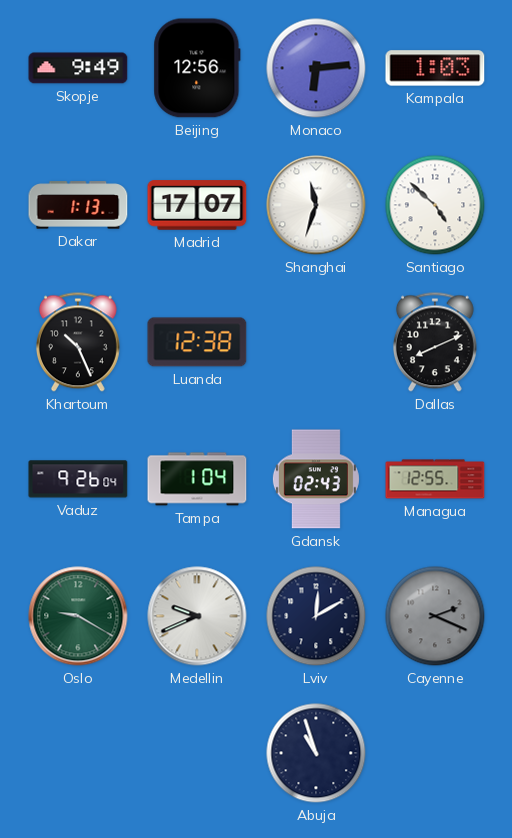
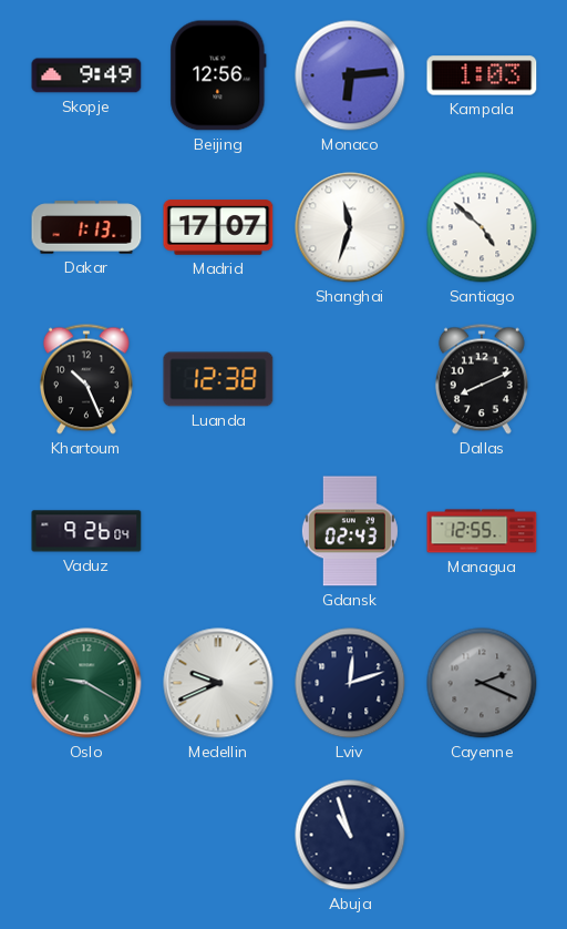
Tampa: 1:04 -> none (197, 479)
Lviv: 12:10 -> 12:12 (350, 683)
